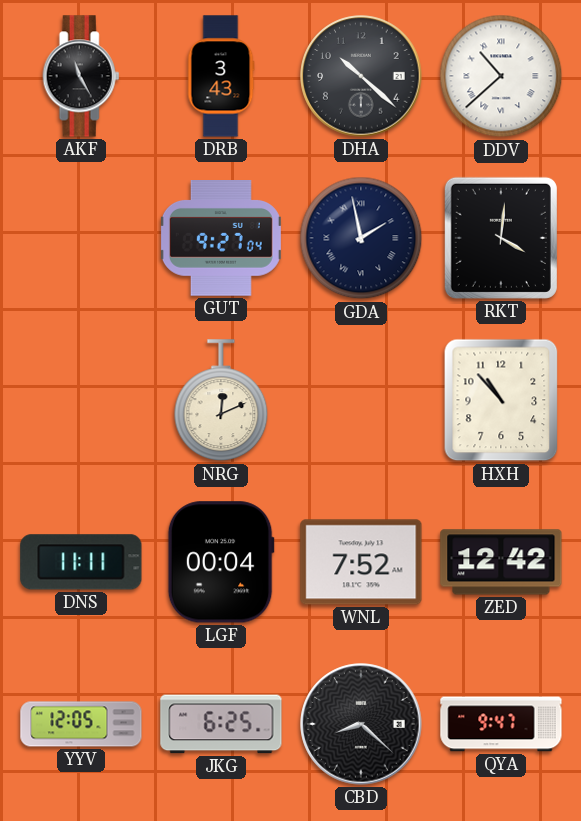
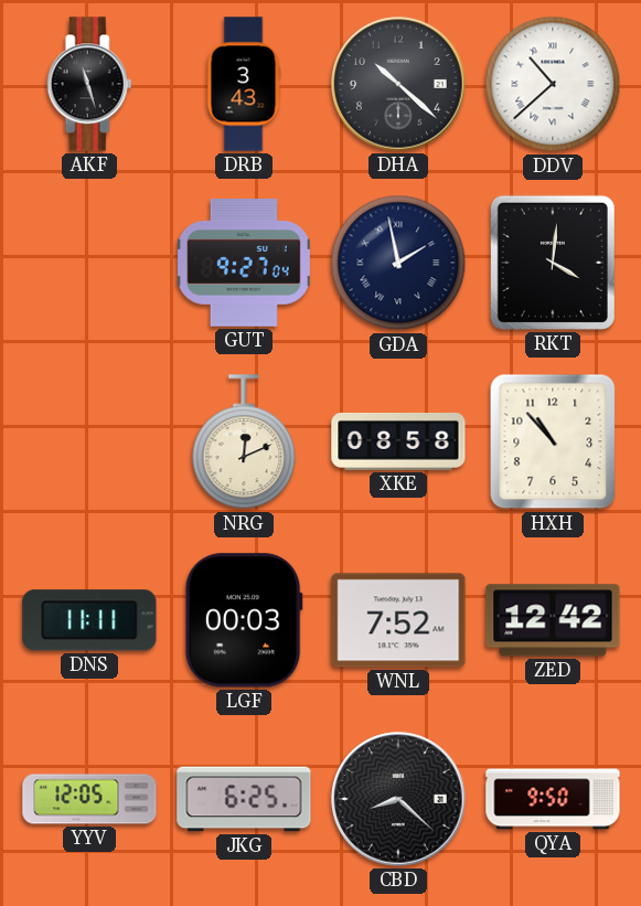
AKF: 11:25 -> 11:27 (89, 84)
XKE: none -> 08:58 (398, 443)
LGF: 00:04 -> 00:03 (244, 620)
QYA: 9:47 -> 9:50 (553, 799)
